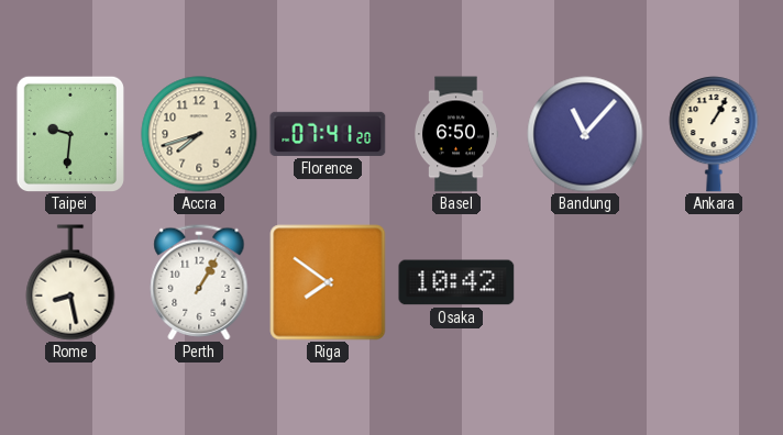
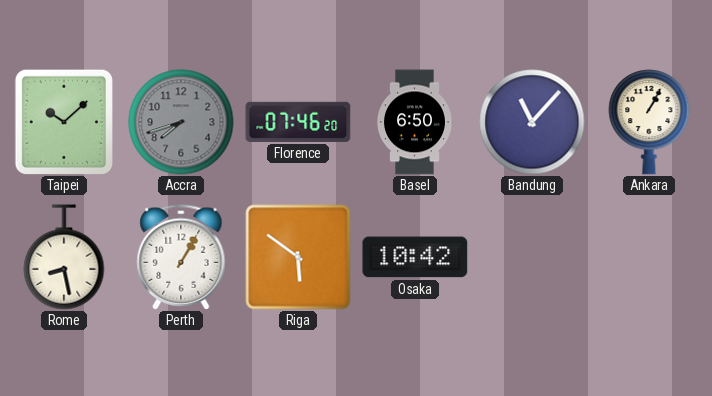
Taipei: 9:31 -> 10:08 (64, 121)
Accra dial: cream -> grey (181, 122)
Florence: 07:41 -> 07:46 (298, 122)
Riga: 7:51 -> 5:51 (298, 257)
